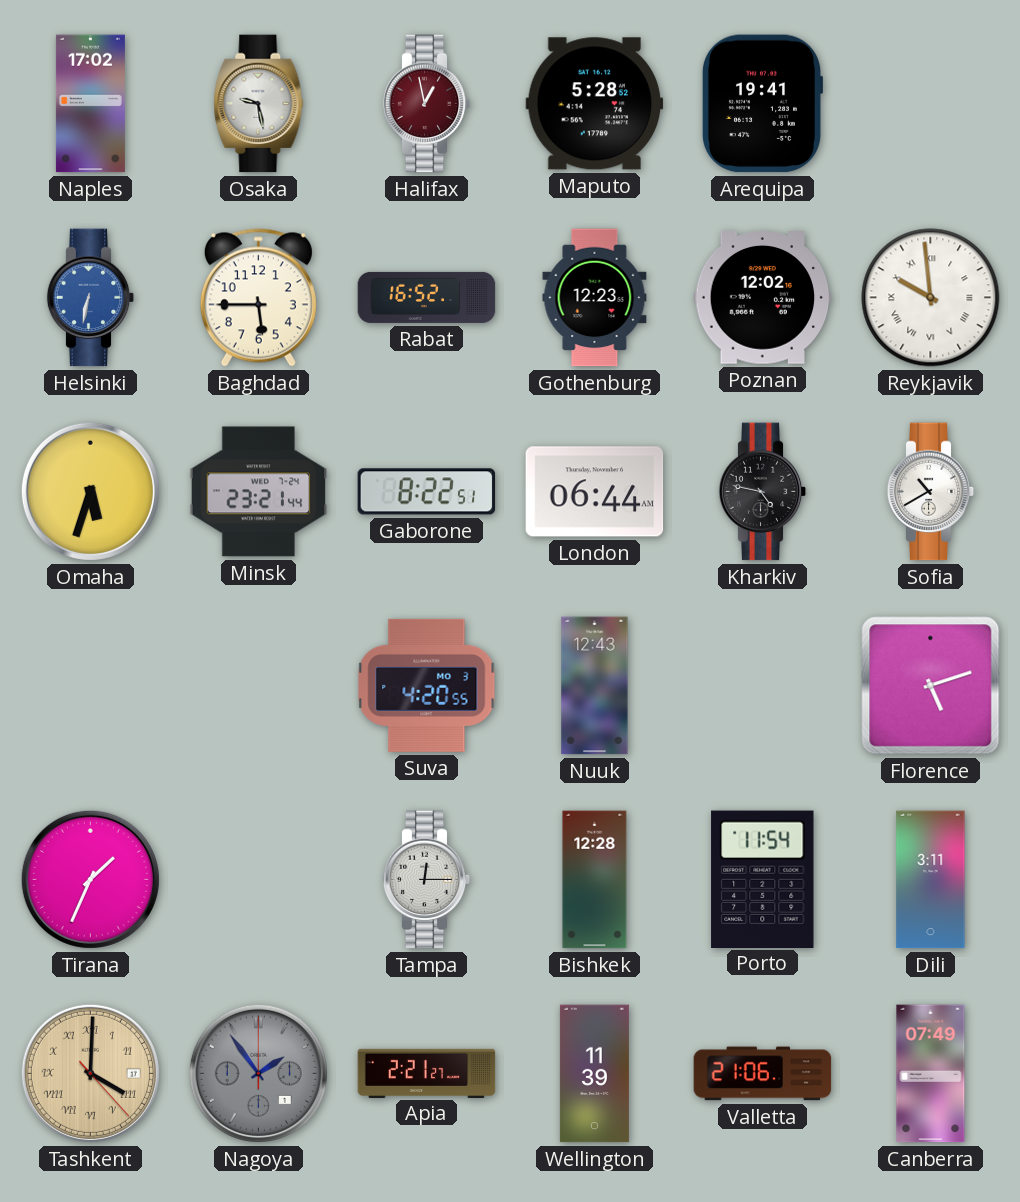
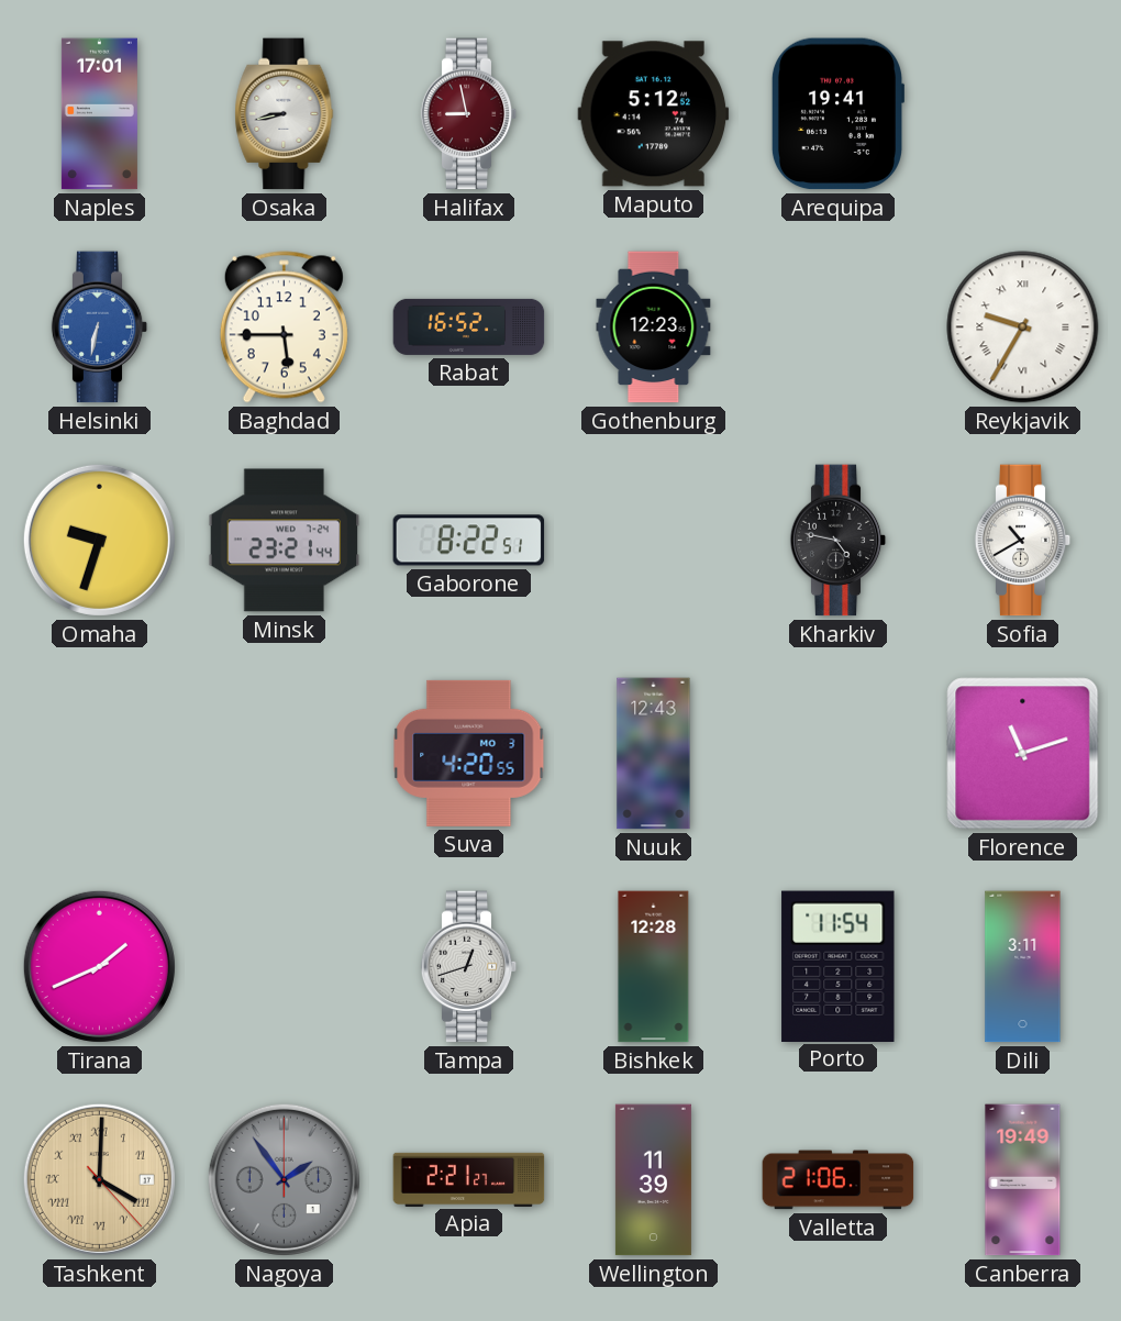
Naples: 17:02 -> 17:01 (99, 114)
Osaka: 9:28 -> 8:43 (285, 114)
Halifax: 12:58 -> 8:58 (469, 114)
Maputo: 5:28 -> 5:12 (654, 114)
Poznan: 12:02 -> none (763, 298)
Reykjavik: 9:59 -> 9:35 (1023, 328)
Omaha: 5:33 -> 9:33 (99, 540)
London: 06:44 -> none (595, 492)
Florence: 5:12 -> 11:12 (1023, 754)
Tirana: 1:34 -> 1:41 (99, 966)
Tampa: 12:15 -> 12:42 (469, 967)
Canberra: 07:49 -> 19:49 (1023, 1180)
